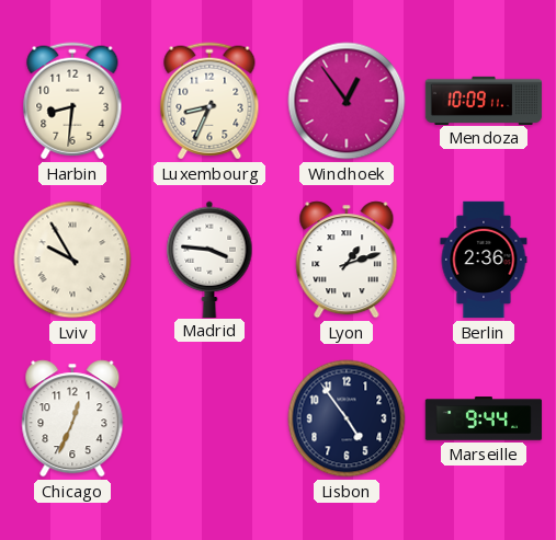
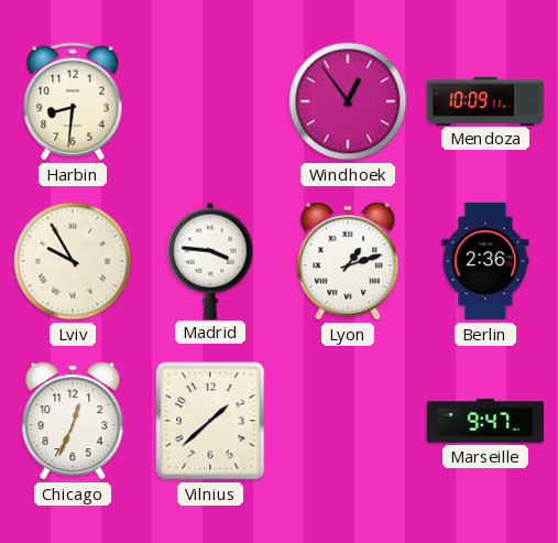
Luxembourg: 8:34 -> none (209, 101)
Vilnius: none -> 1:38 (210, 421)
Lisbon: 4:54 -> none (347, 418)
Marseille: 9:44 -> 9:47 (485, 421)
